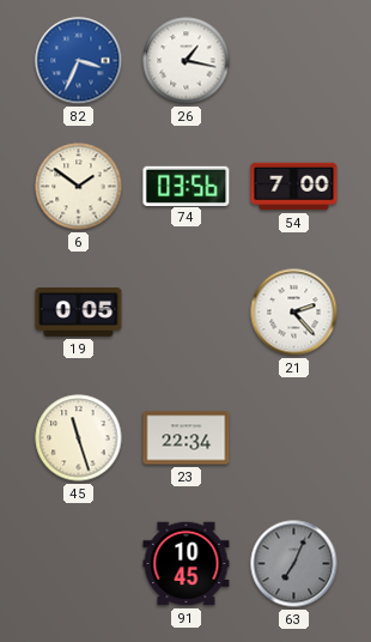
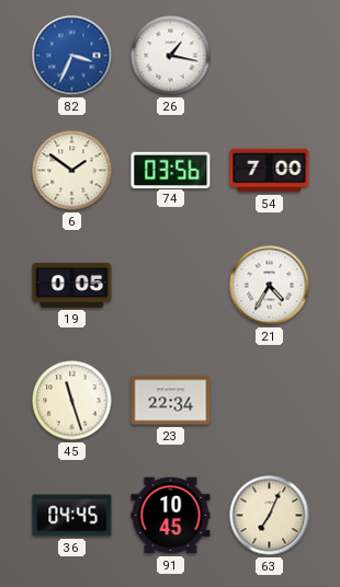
21: 2:23 -> 4:35 (270, 286)
36: none -> 04:45 (72, 516)
63 dial: grey -> cream (270, 516)
